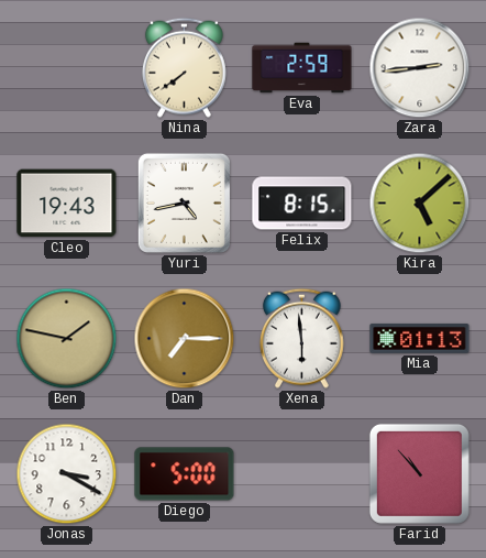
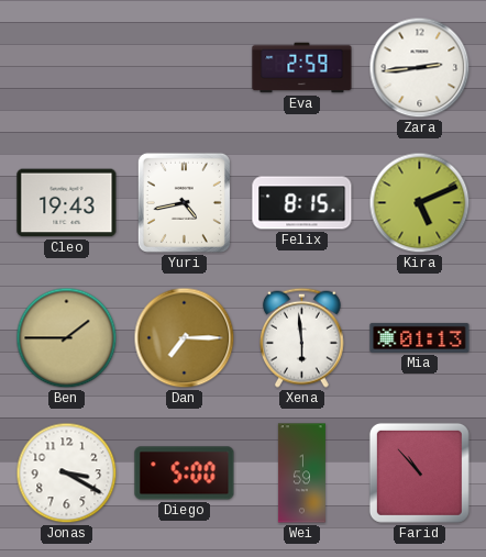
Nina: 7:39 -> none (184, 67)
Kira: 5:08 -> 5:11 (420, 203)
Ben: 1:47 -> 1:45 (67, 338)
Wei: none -> 1:59 (301, 474)
